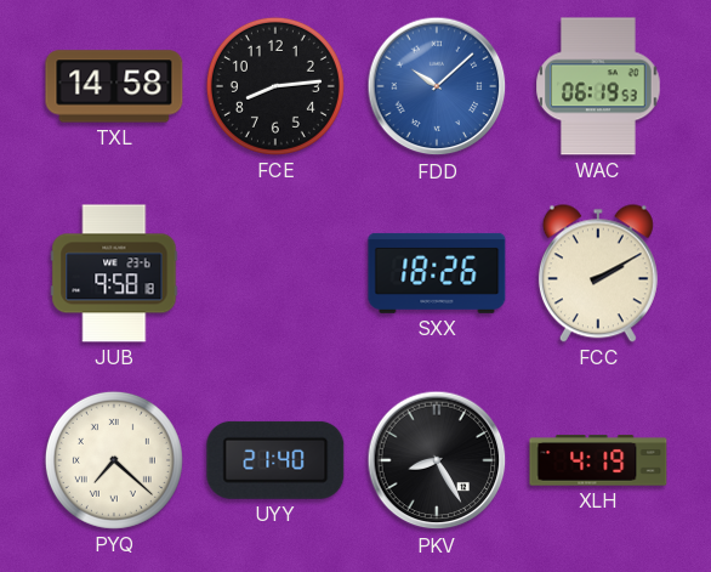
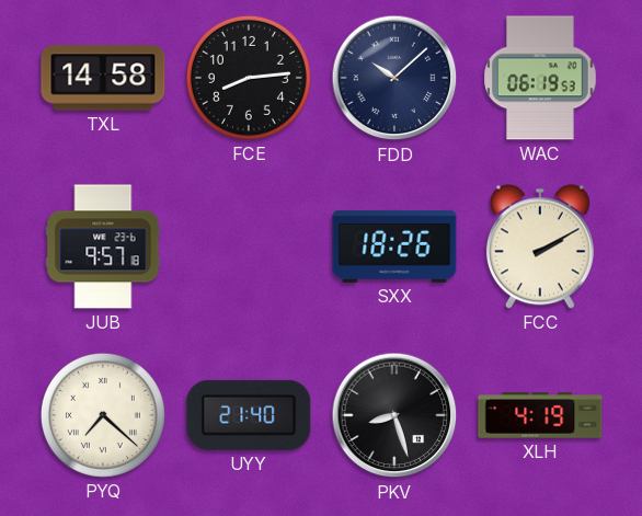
FDD dial: blue -> navy (394, 78)
JUB: 9:58 -> 9:57 (103, 246)
PKV: 8:25 -> 8:27 (394, 415)
